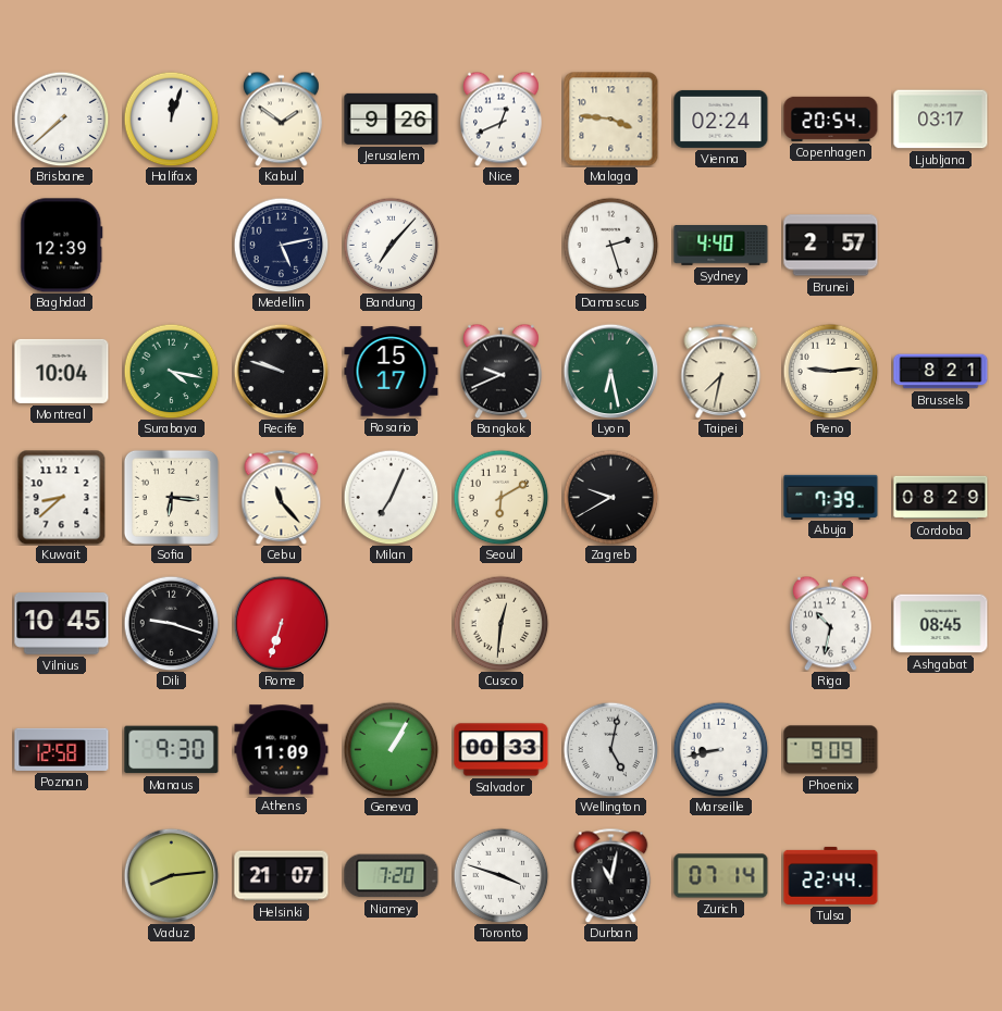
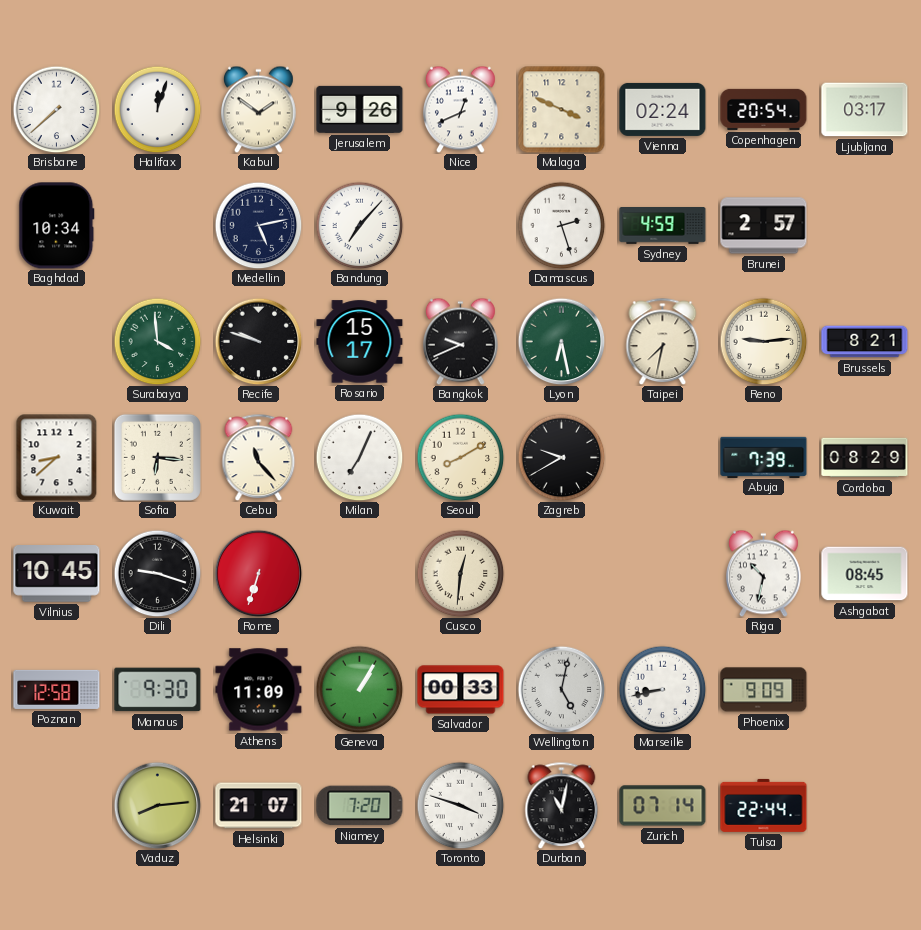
Malaga: 3:46 -> 3:49 (562, 110)
Baghdad: 12:39 -> 10:34 (57, 226)
Sydney: 4:40 -> 4:59 (663, 226)
Montreal: 10:04 -> none (62, 371)
Surabaya: 4:17 -> 3:59 (157, 341)
Seoul: 6:10 -> 8:10 (460, 457)
